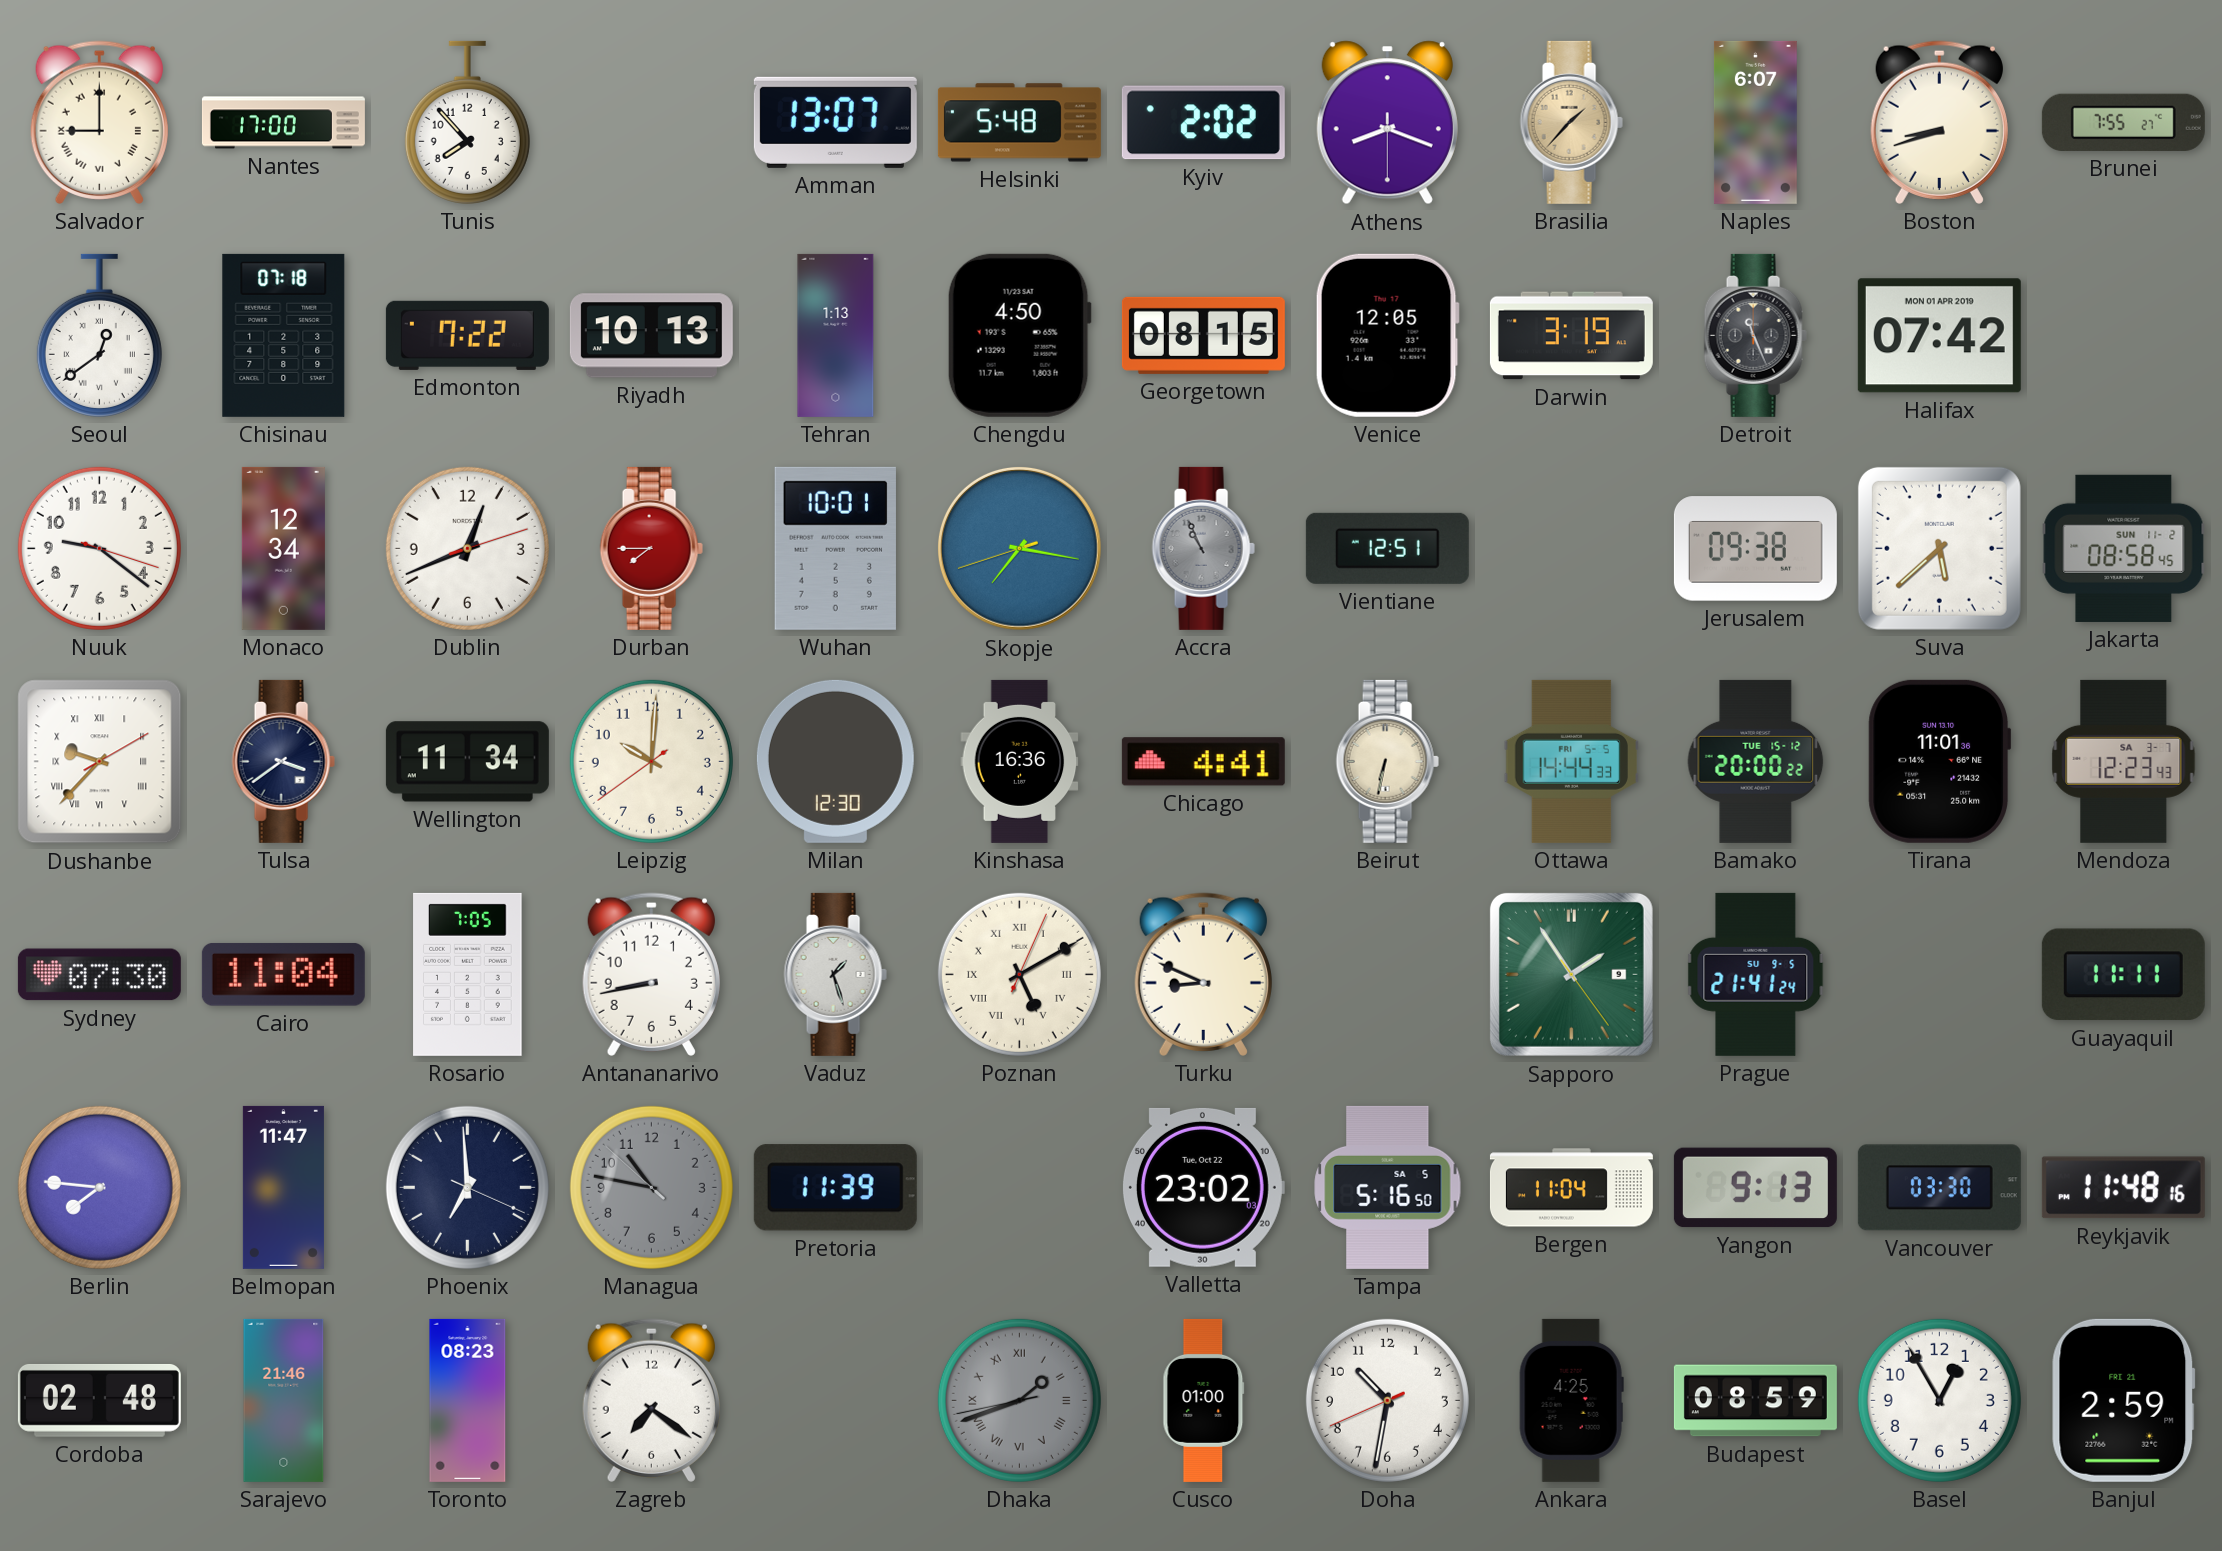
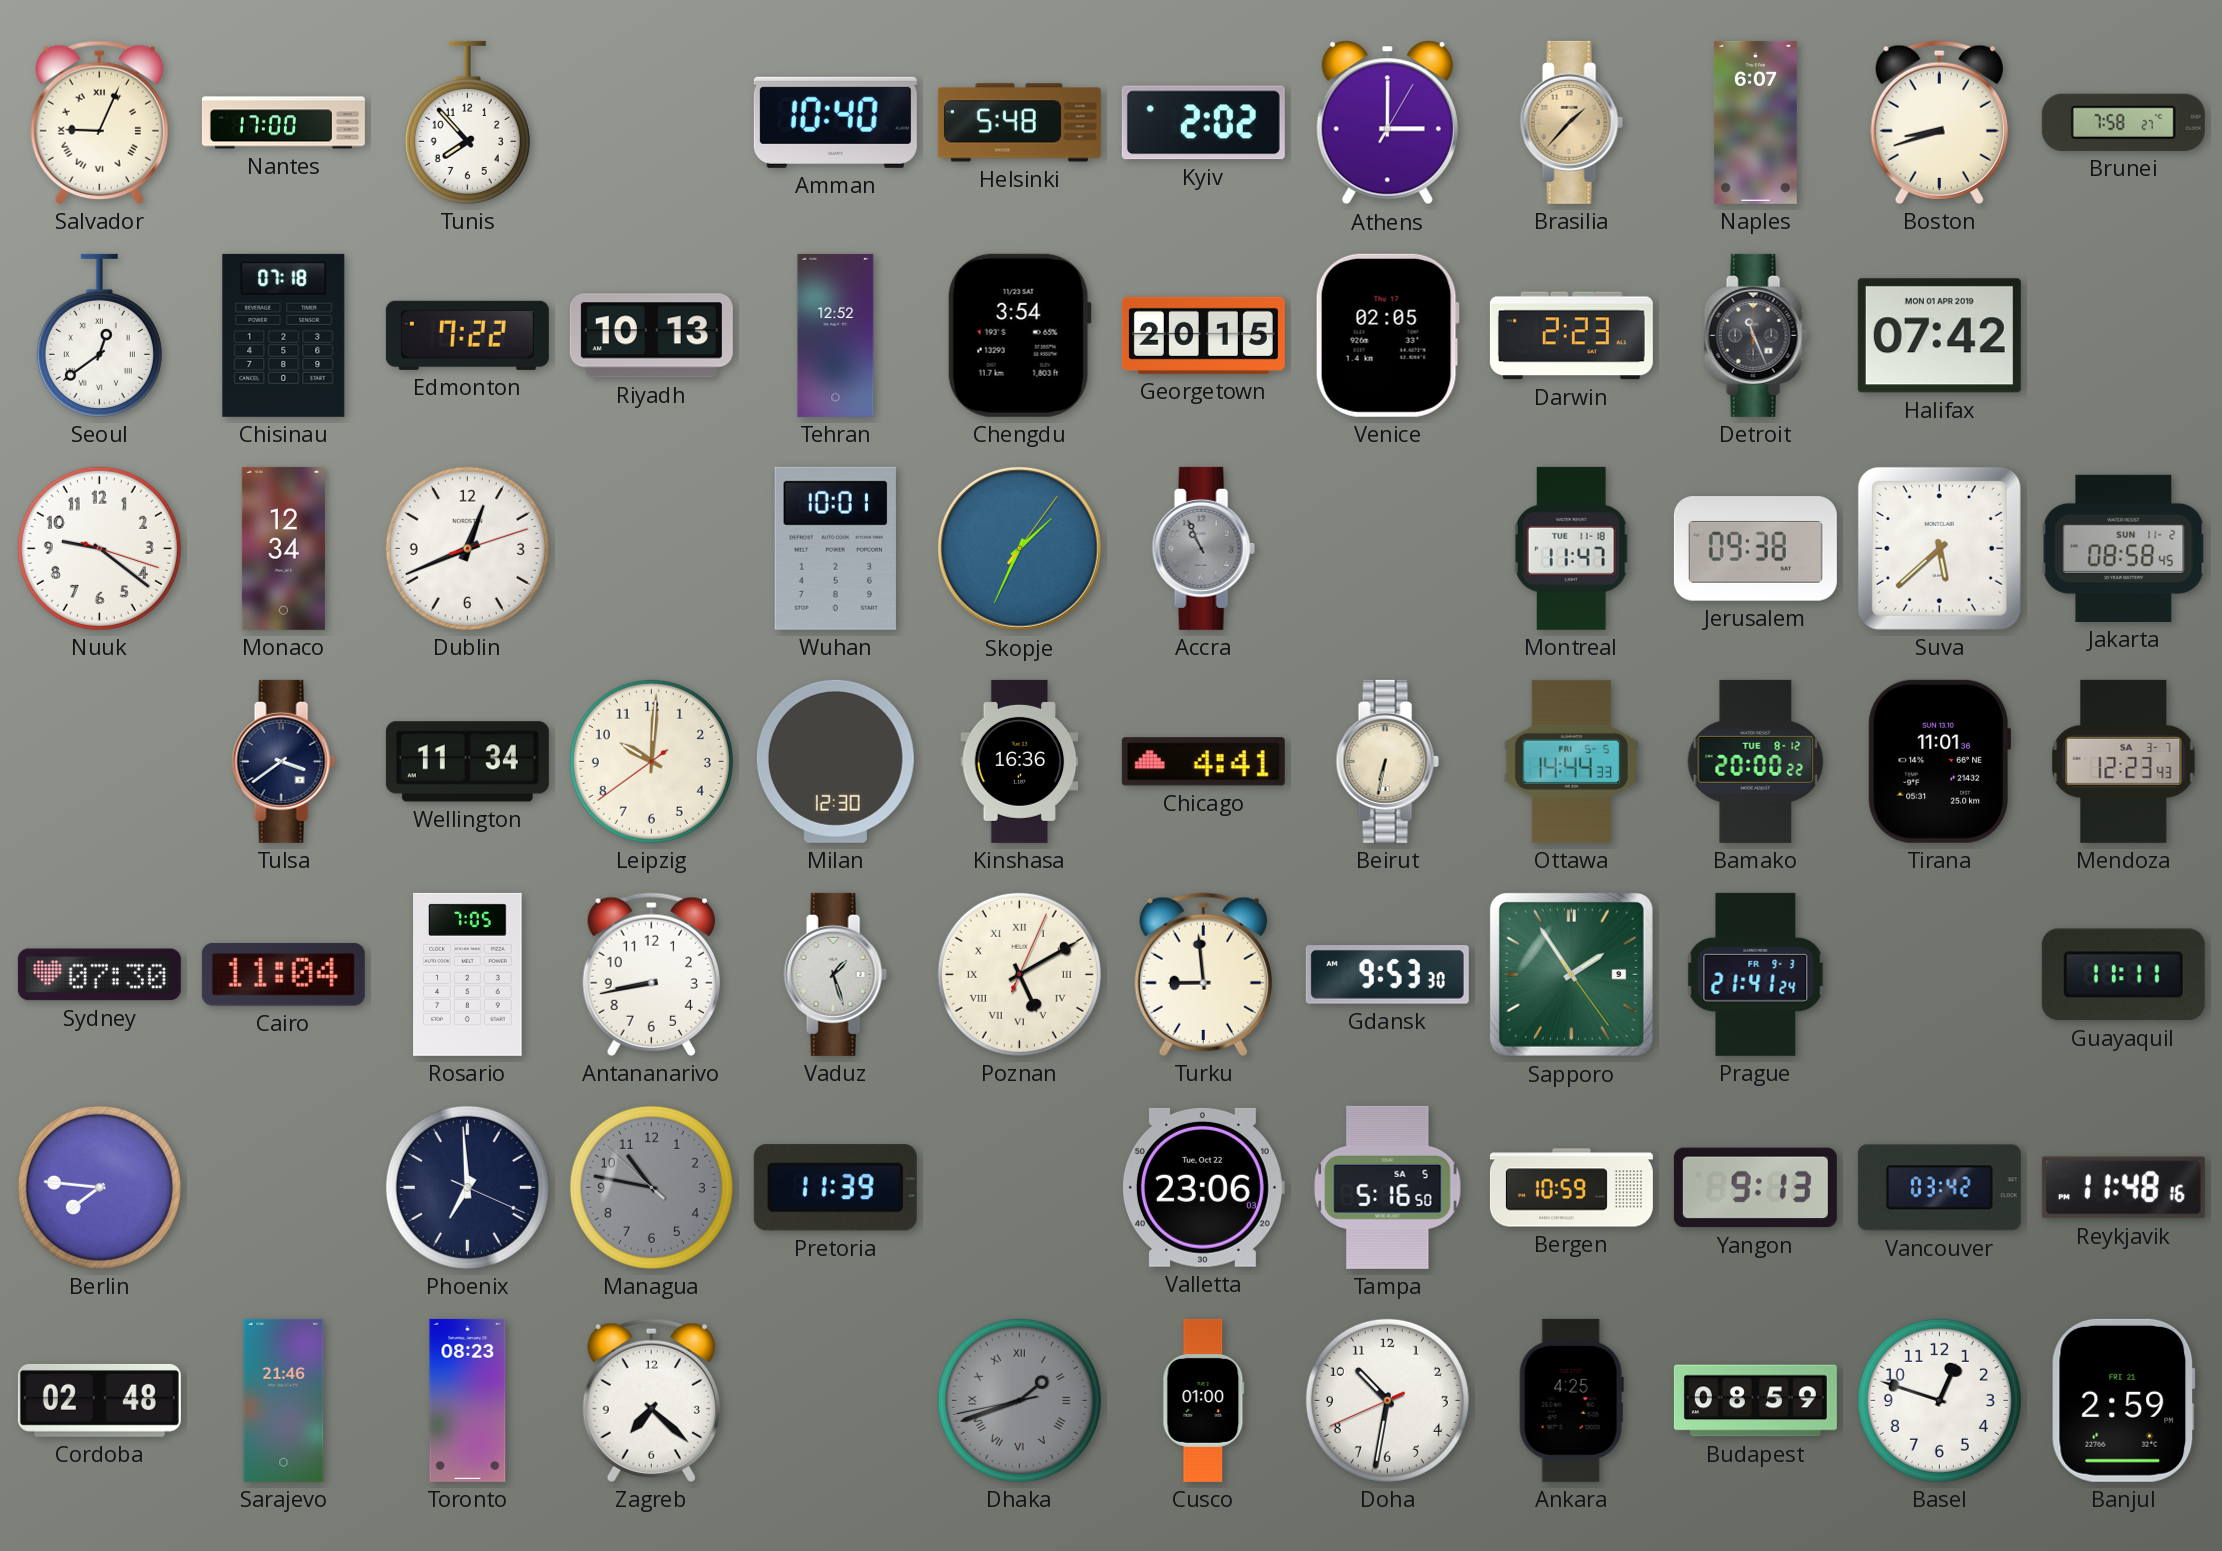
Salvador: 9:00 -> 9:04 (99, 122)
Amman: 13:07 -> 10:40 (835, 122)
Athens: 8:18 -> 3:00 (1387, 123)
Brunei: 7:55 -> 7:58 (2123, 122)
Tehran: 1:13 -> 12:52 (836, 335)
Chengdu: 4:50 -> 3:54 (1019, 335)
Georgetown: 08:15 -> 20:15 (1203, 335)
Venice: 12:05 -> 02:05 (1387, 335)
Darwin: 3:19 -> 2:23 (1571, 336)
Durban: 7:45 -> none (651, 548)
Skopje: 7:16 -> 1:34 (1019, 548)
Vientiane: 12:51 -> none (1387, 548)
Montreal: none -> 11:47 (1572, 548)
Dushanbe: 9:37 -> none (100, 762)
Bamako date: TUE 15-12 -> TUE 8-12 (1756, 761)
Turku: 8:49 -> 8:59 (1203, 974)
Gdansk: none -> 9:53 (1387, 975)
Prague date: SU 9-5 -> FR 9-3 (1756, 974)
Belmopan: 11:47 -> none (283, 1187)
Valletta: 23:02 -> 23:06 (1203, 1187)
Bergen: 11:04 -> 10:59 (1571, 1188)
Vancouver: 03:30 -> 03:42 (1939, 1188)
Zagreb: 7:21 -> 7:22 (651, 1400)
Basel: 12:55 -> 12:48 (1939, 1400)
